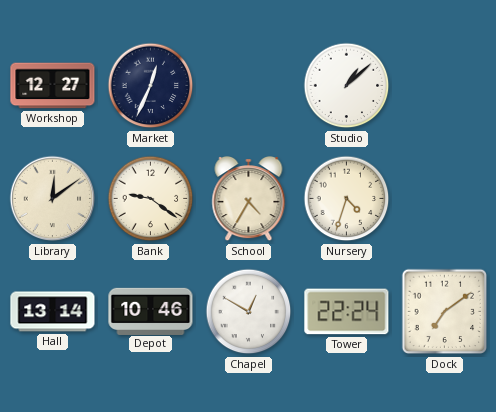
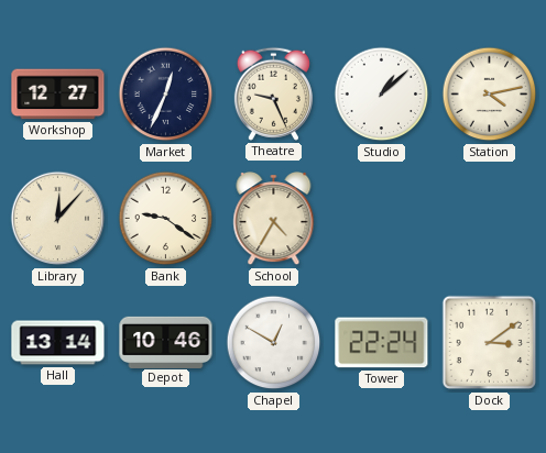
Theatre: none -> 9:26 (273, 93)
Station: none -> 4:13 (490, 95)
Library: 12:09 -> 12:07 (58, 219)
Nursery: 4:33 -> none (347, 199)
Dock: 7:09 -> 3:09 (490, 343)
